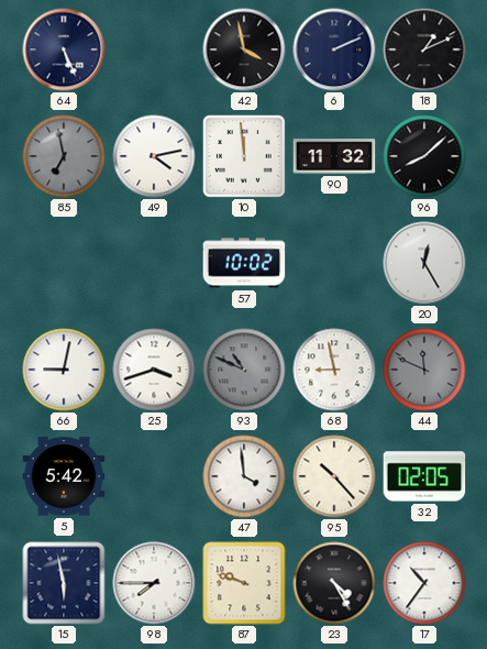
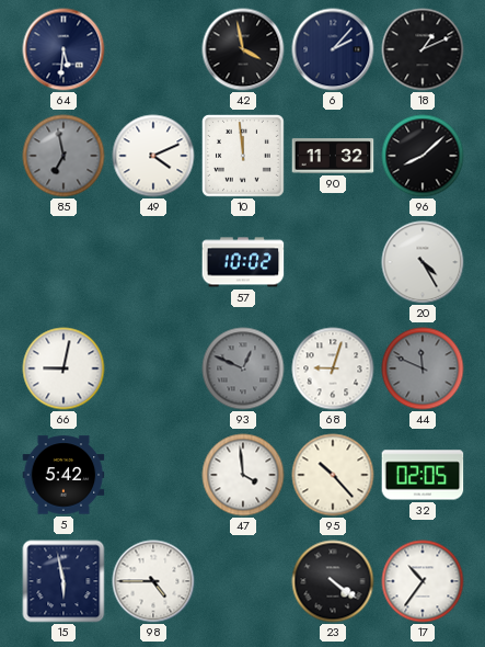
64: 5:26 -> 5:31 (63, 49)
6: 2:11 -> 2:07 (333, 49)
49: 4:13 -> 4:11 (153, 156)
20: 12:25 -> 4:25 (423, 262)
25: 3:42 -> none (154, 370)
93: 10:49 -> 12:49 (243, 368)
68: 8:58 -> 9:03 (333, 368)
98: 7:45 -> 4:45 (153, 581)
87: 9:48 -> none (244, 583)
23: 4:25 -> 4:21 (333, 581)
